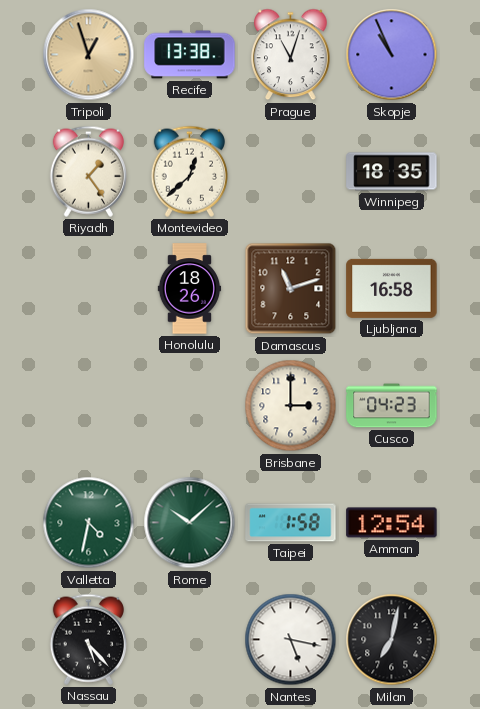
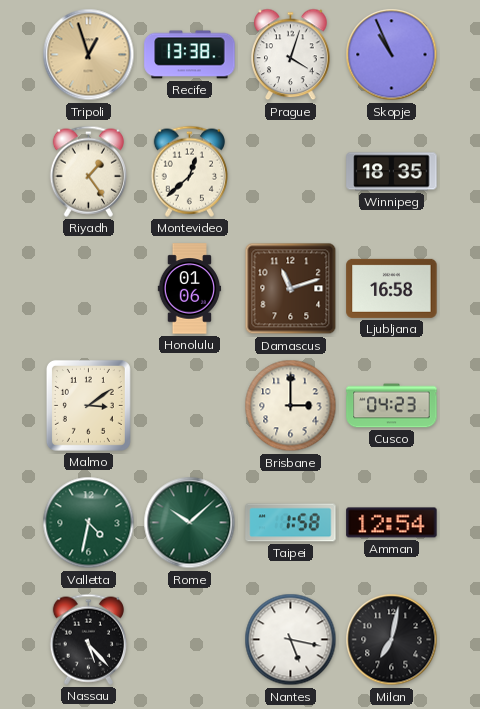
Prague: 11:03 -> 4:03 (291, 55)
Honolulu: 18:26 -> 01:06 (190, 289)
Malmo: none -> 3:09 (88, 405)
